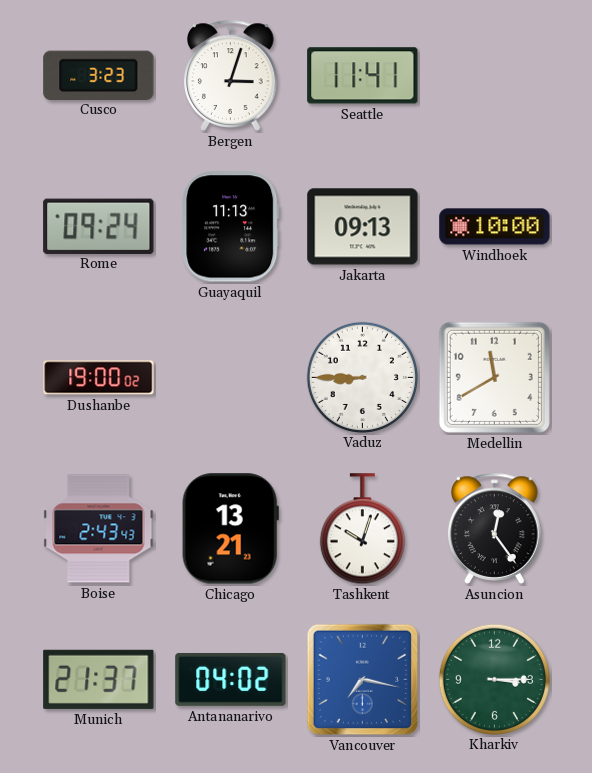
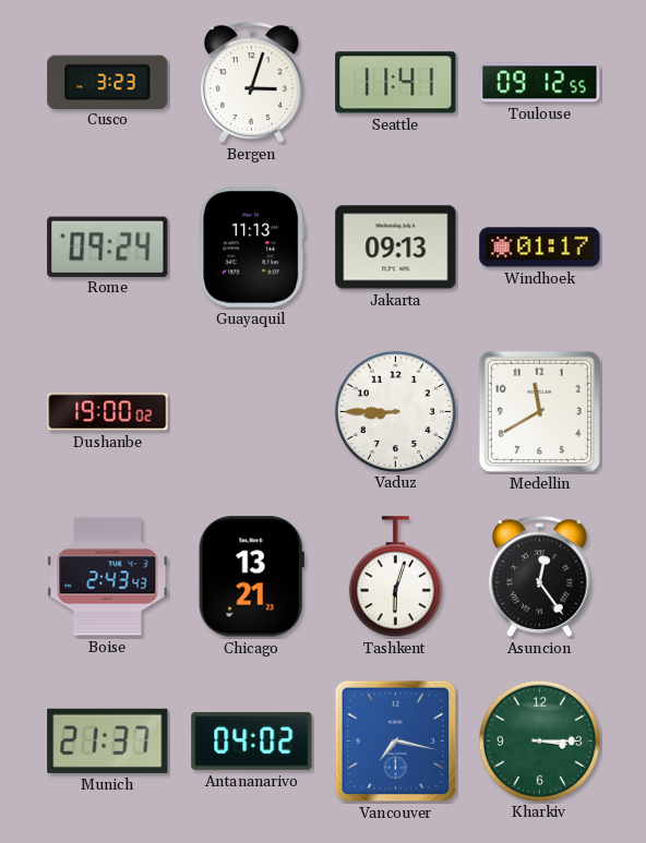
Toulouse: none -> 09:12 (540, 83)
Windhoek: 10:00 -> 01:17 (540, 248)
Tashkent: 10:03 -> 6:03 (395, 577)
